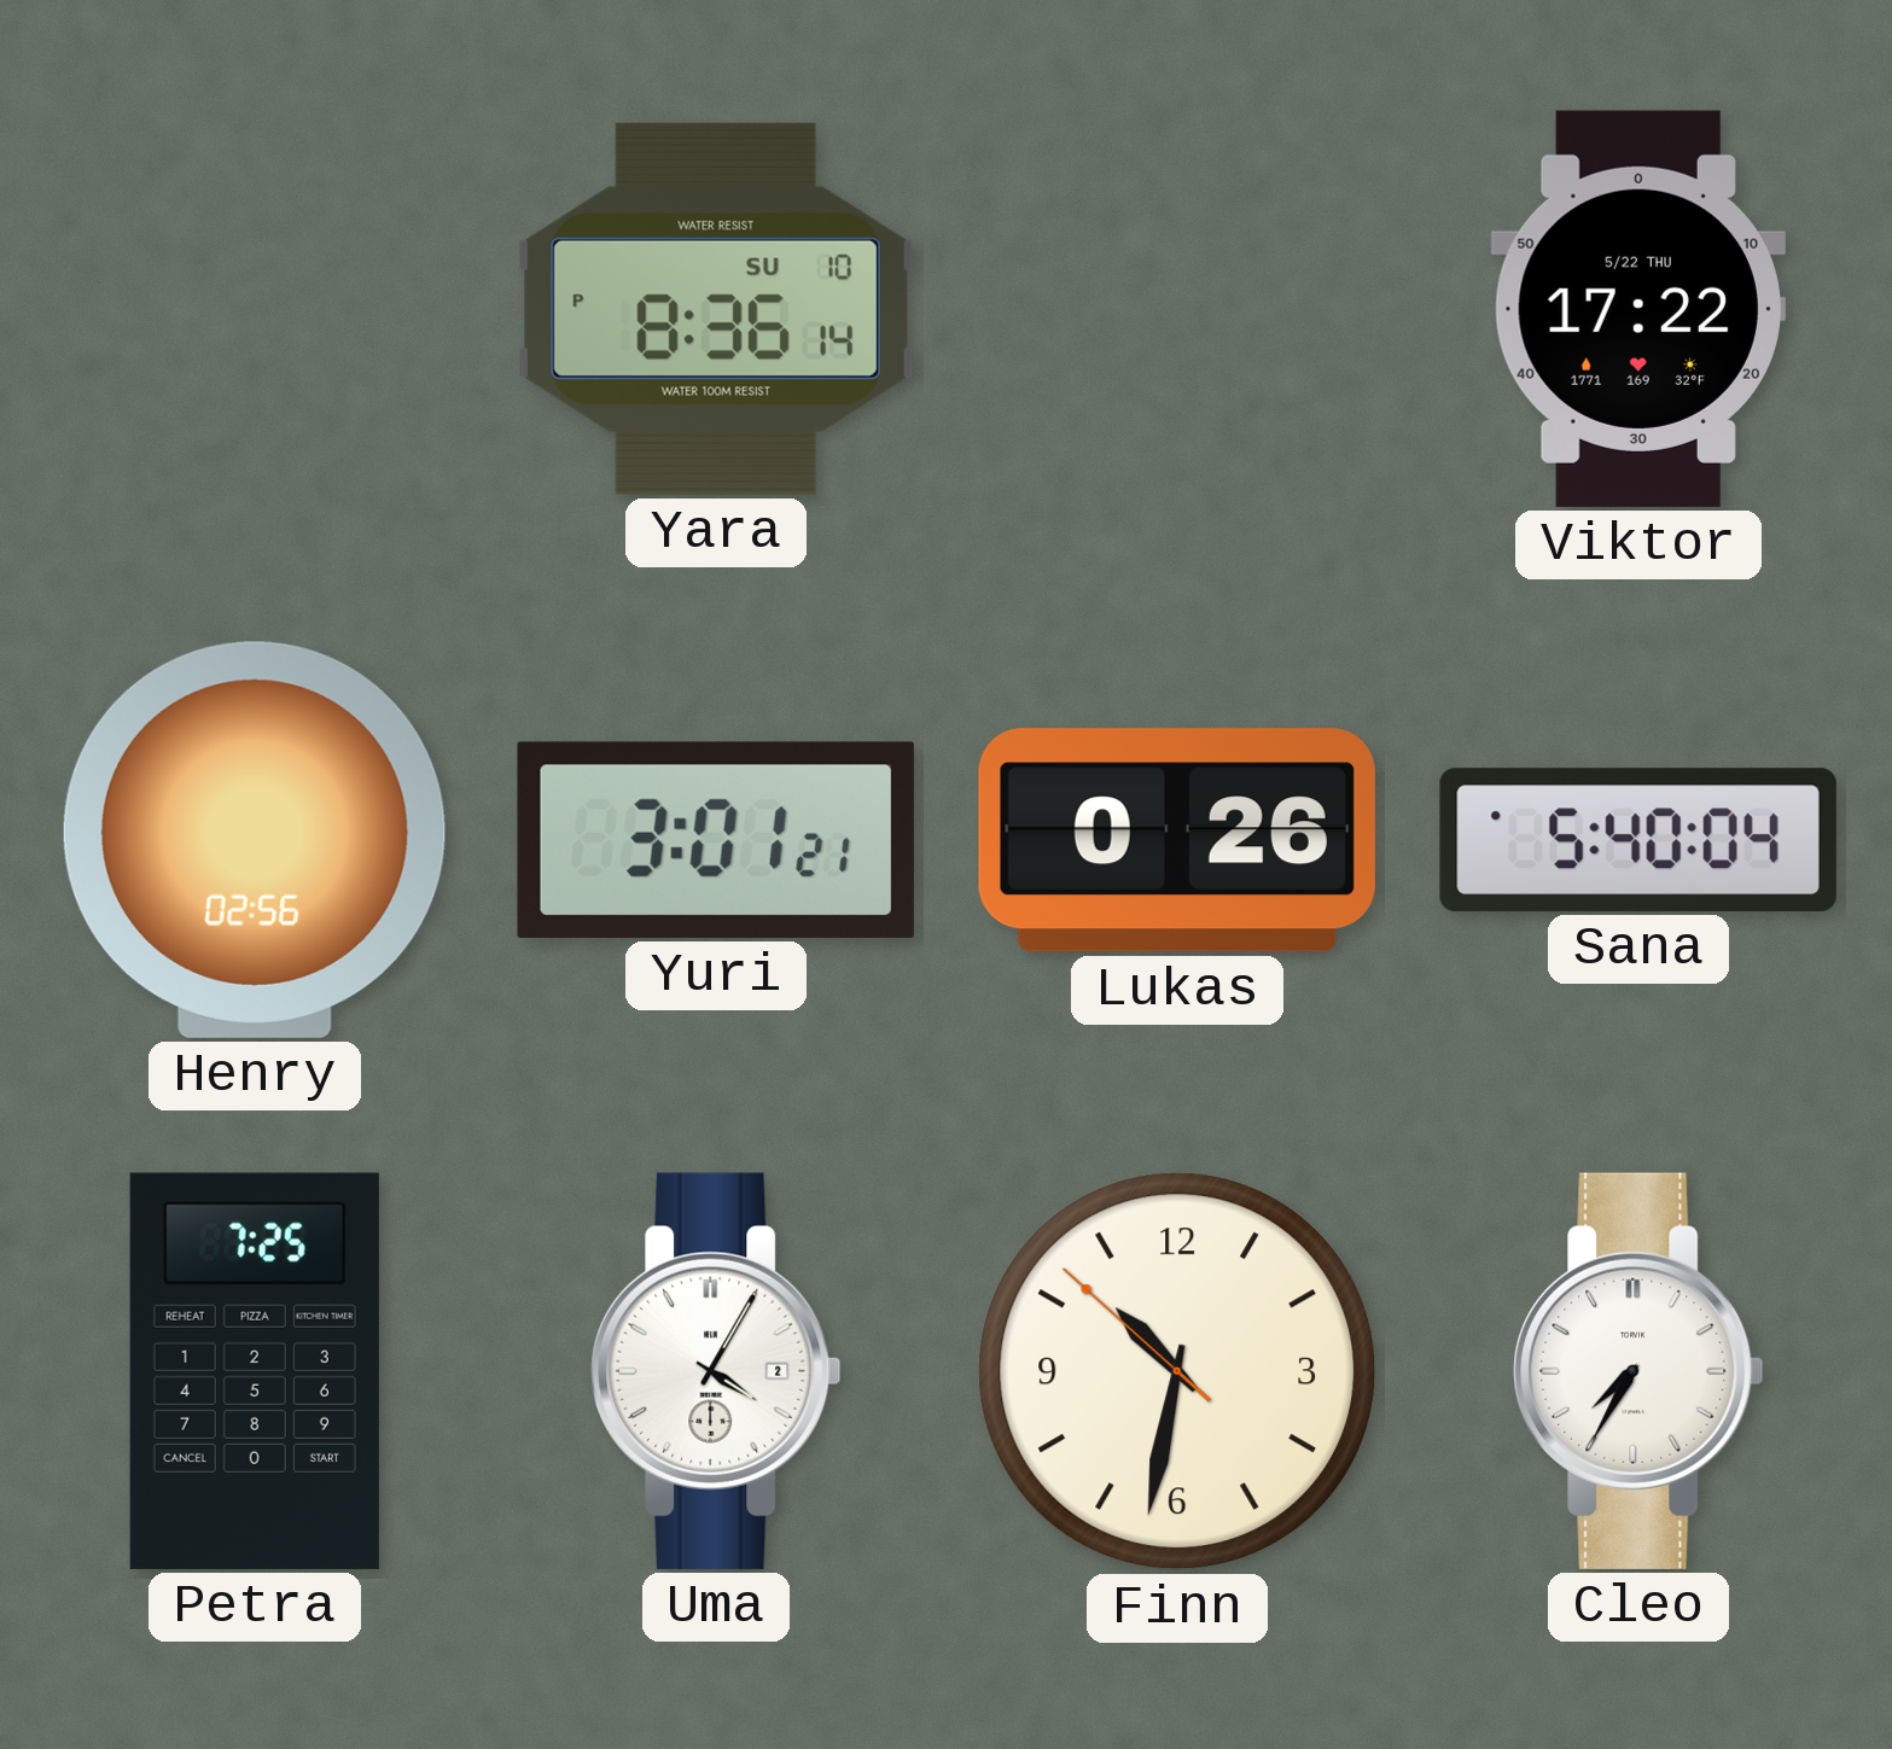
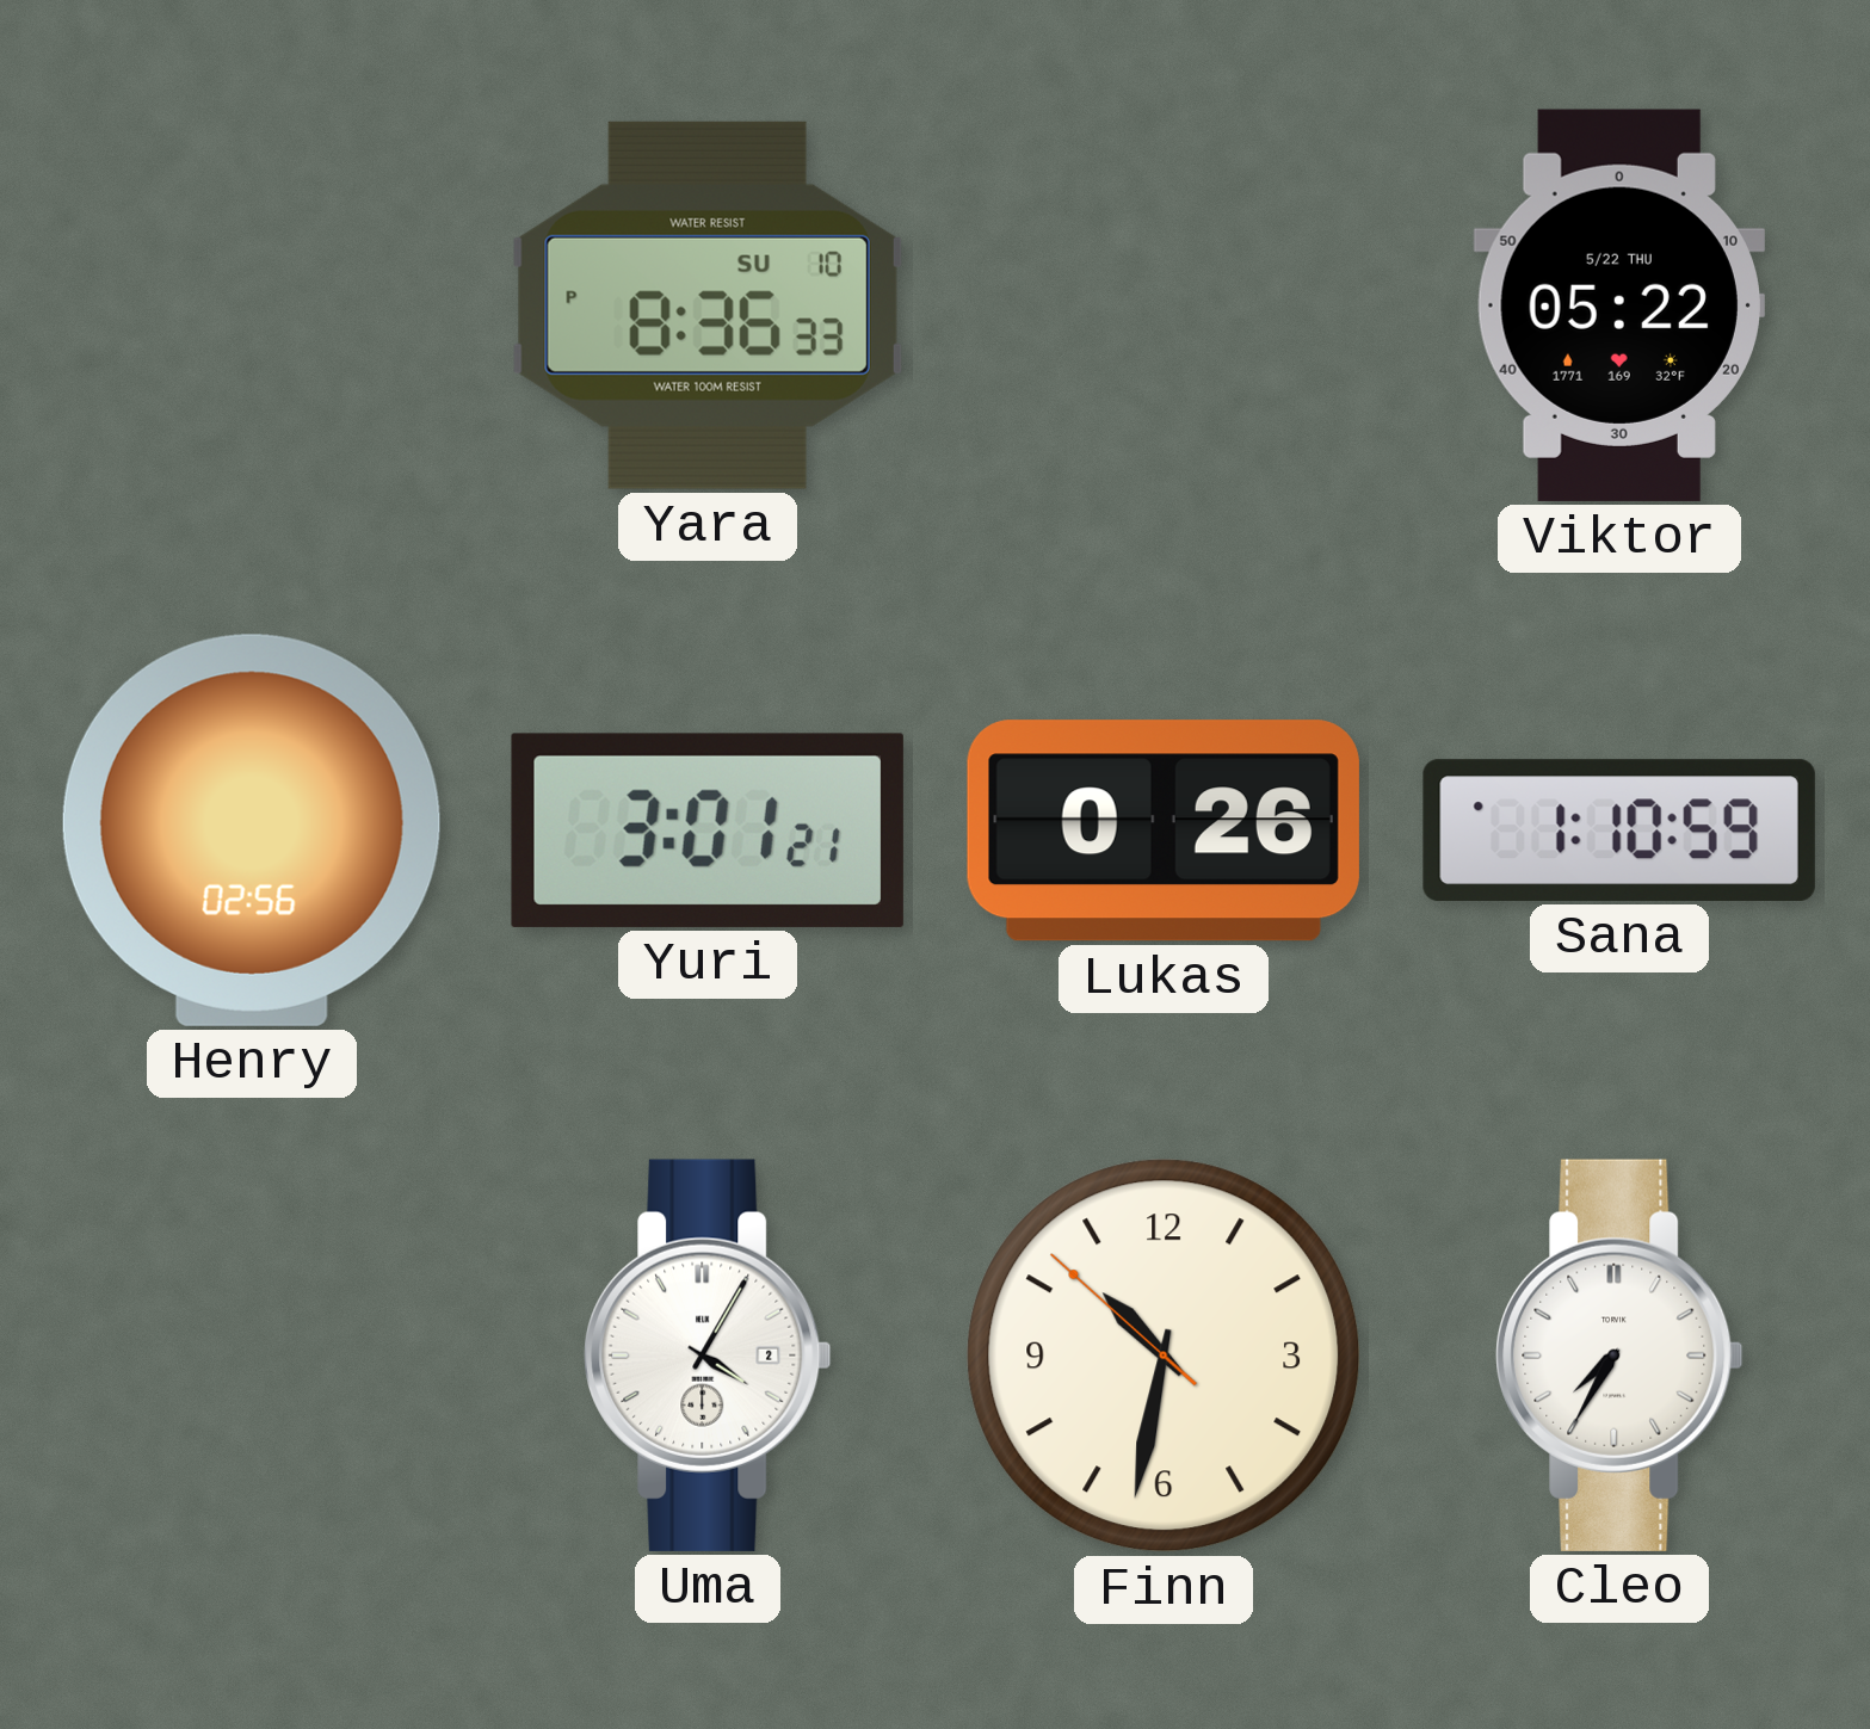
Yara: 8:36:14 PM -> 8:36:33 PM (708, 305)
Viktor: 17:22 -> 05:22 (1619, 305)
Sana: 5:40 -> 1:10 (1619, 830)
Petra: 7:25 -> none (255, 1371)
